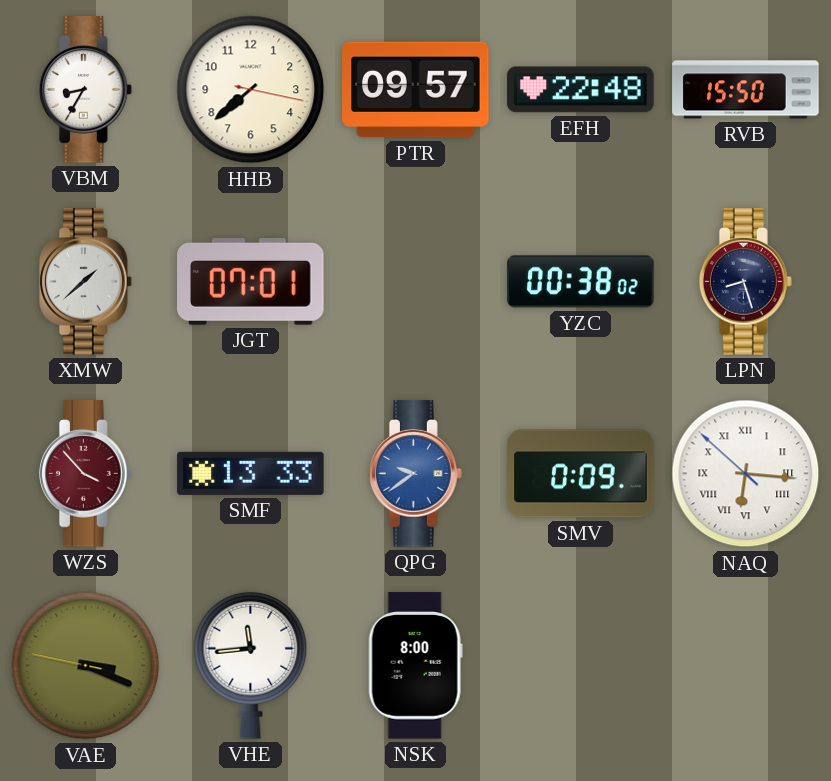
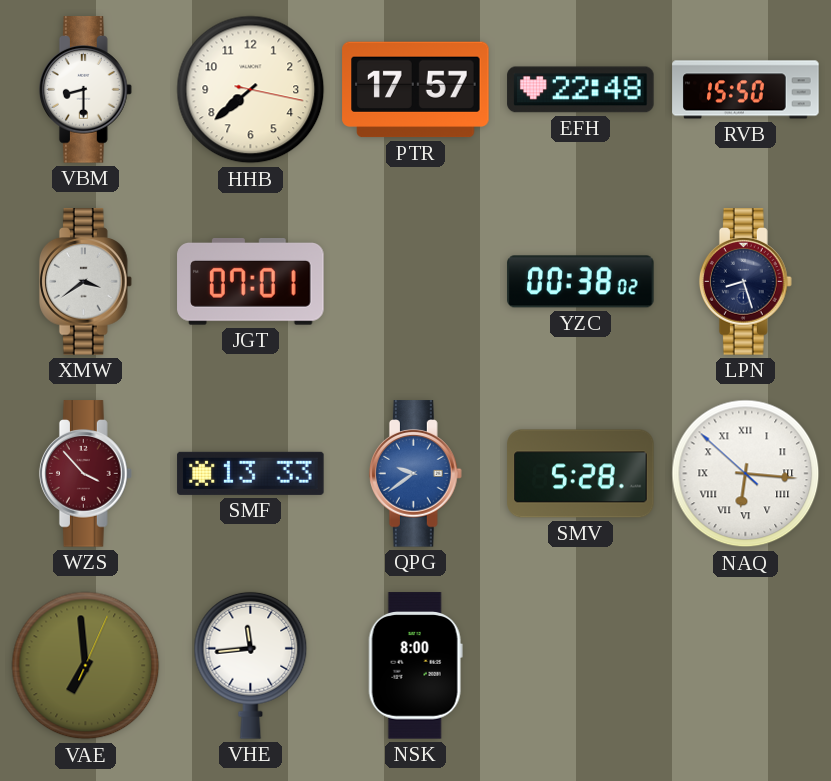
VBM: 8:35 -> 8:30 (85, 90)
PTR: 09:57 -> 17:57 (416, 90)
XMW: 1:38 -> 3:39 (85, 282)
SMV: 0:09 -> 5:28 (581, 474)
VAE: 3:18 -> 6:59 (86, 666)
